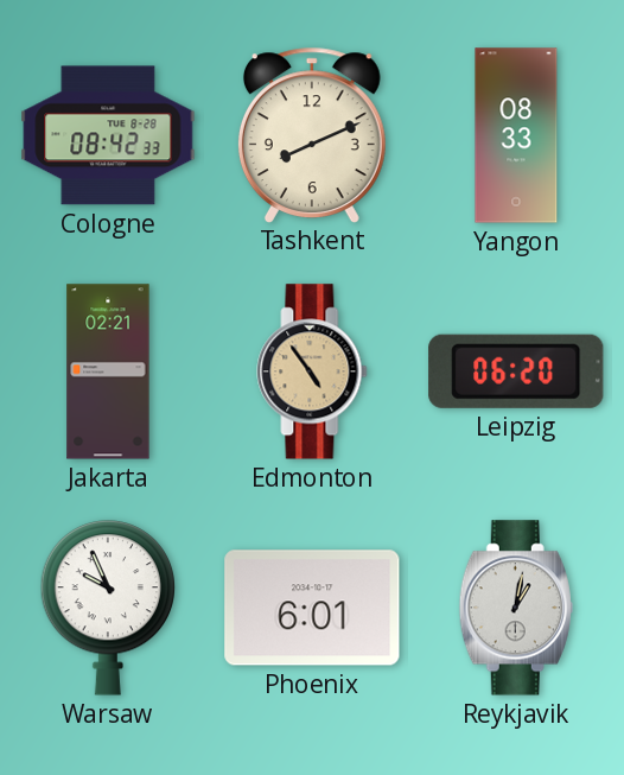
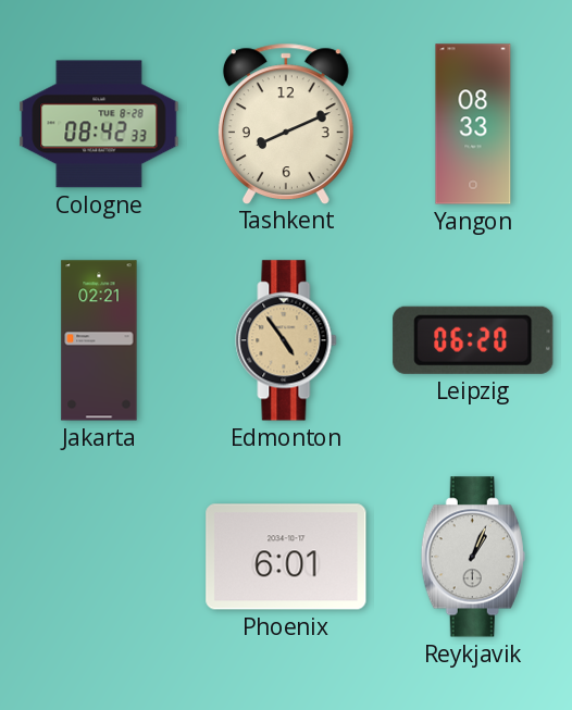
Warsaw: 9:56 -> none (108, 608)
Reykjavik: 1:02 -> 1:04 (473, 557)
